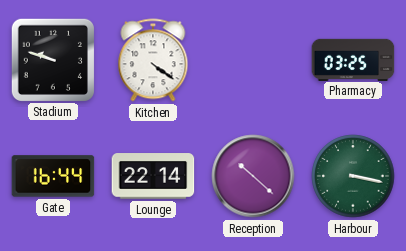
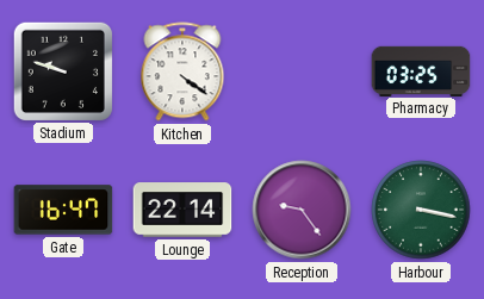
Gate: 16:44 -> 16:47 (63, 210)
Reception: 10:22 -> 9:24 (302, 210)
